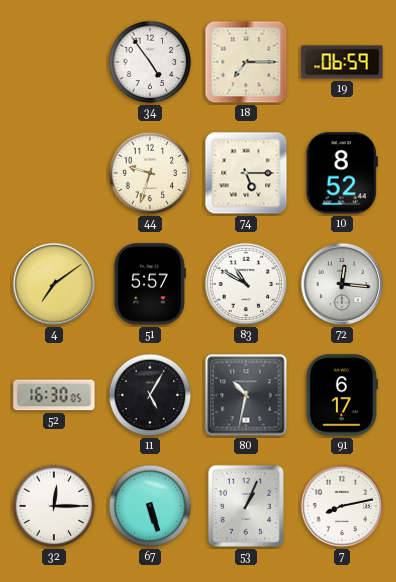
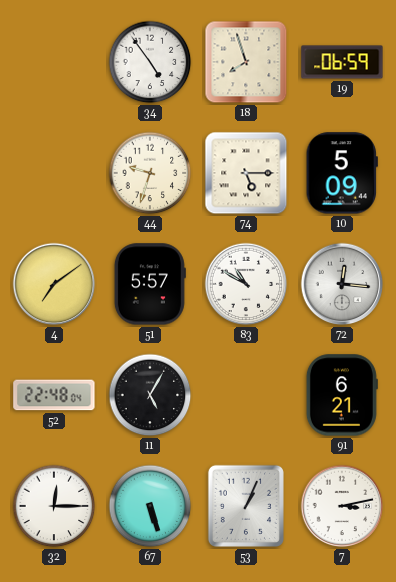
18: 7:15 -> 7:57 (246, 62)
10: 8:52 -> 5:09 (342, 173)
52: 16:30 -> 22:48 (54, 395)
80: 10:32 -> none (246, 395)
91: 6:17 -> 6:21 (342, 395)
7: 8:13 -> 3:13 (342, 506)
